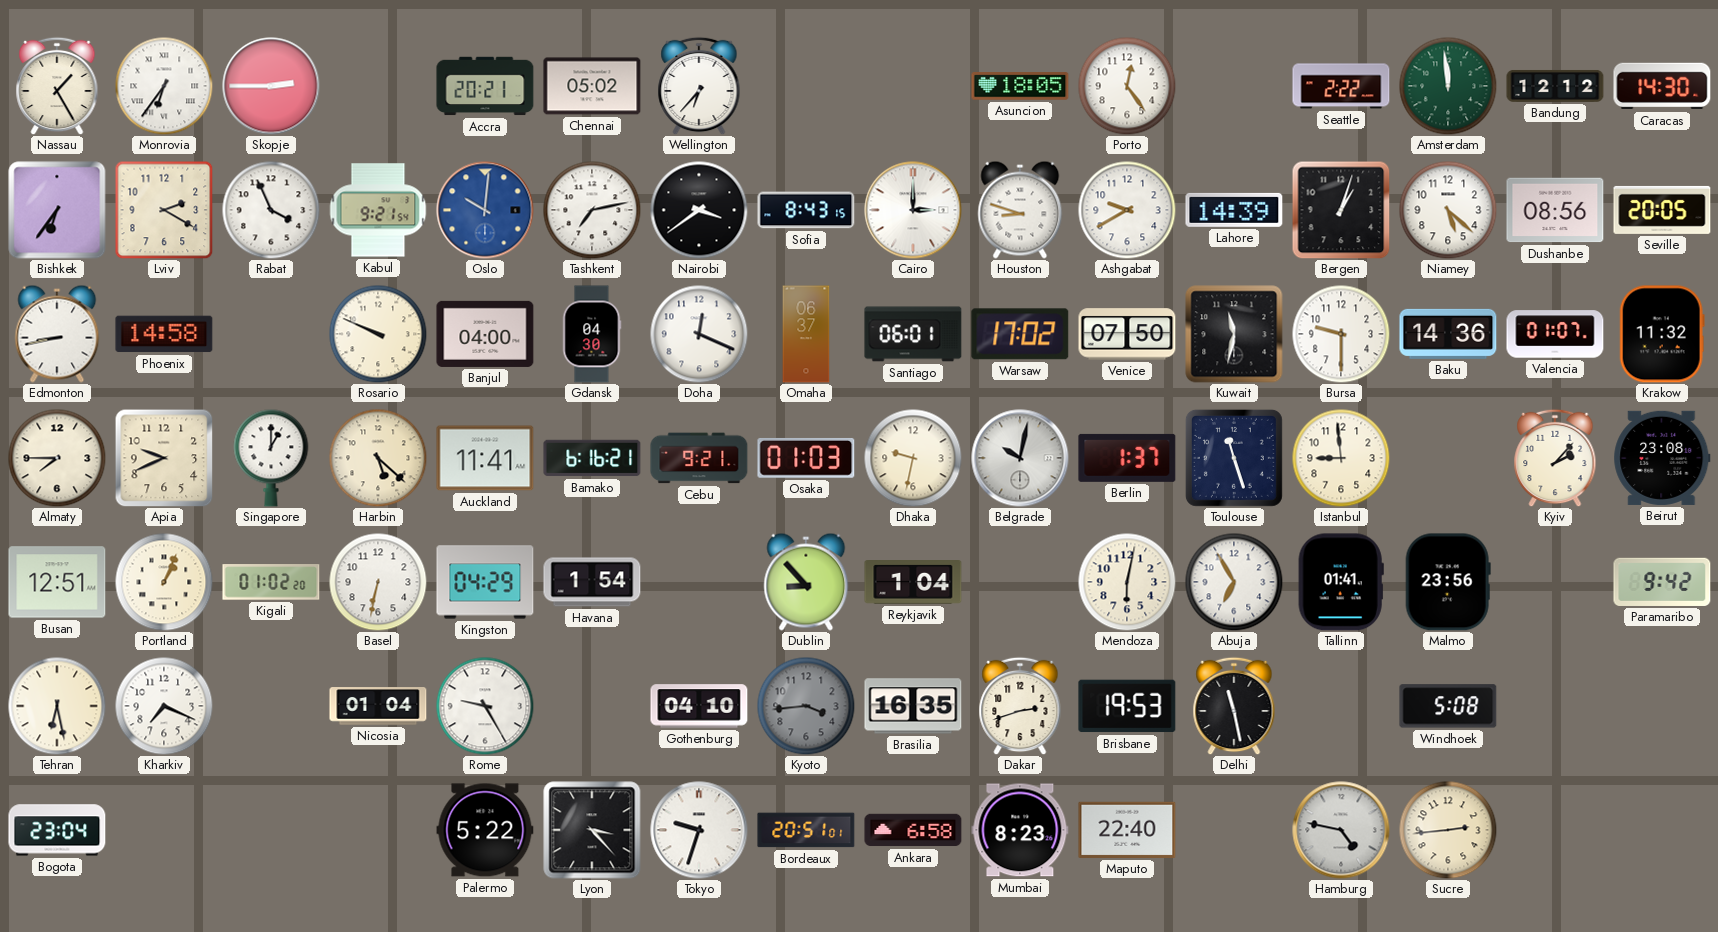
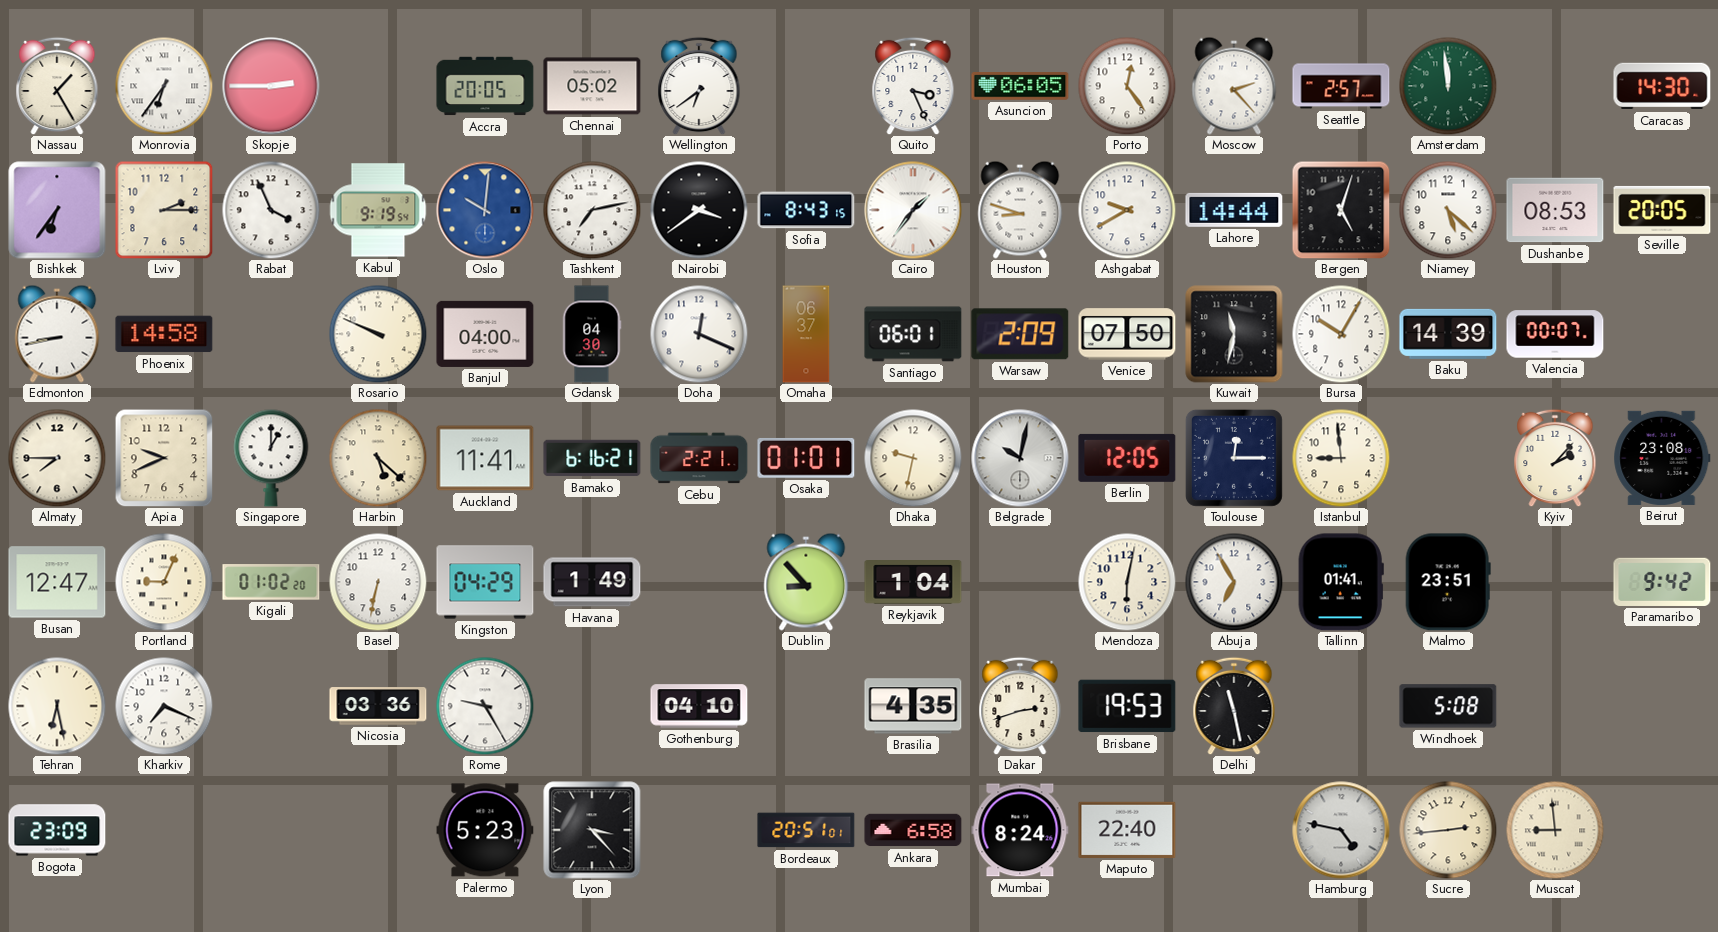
Accra: 20:21 -> 20:05 (485, 86)
Wellington: 6:37 -> 6:39 (699, 86)
Quito: none -> 3:26 (913, 86)
Asuncion: 18:05 -> 06:05 (1020, 86)
Moscow: none -> 2:23 (1234, 86)
Seattle: 2:22 -> 2:57 (1341, 86)
Bandung: 12:12 -> none (1555, 86)
Lviv: 2:20 -> 2:15 (164, 210)
Kabul: 9:21 -> 9:19 (378, 210)
Cairo: 3:00 -> 1:36 (913, 210)
Lahore: 14:39 -> 14:44 (1234, 210)
Bergen: 1:03 -> 5:03 (1341, 210)
Dushanbe: 08:56 -> 08:53 (1555, 210)
Warsaw: 17:02 -> 2:09 (1020, 334)
Bursa: 9:30 -> 10:05 (1341, 334)
Baku: 14:36 -> 14:39 (1448, 334)
Valencia: 01:07 -> 00:07 (1555, 334)
Krakow: 11:32 -> none (1662, 334)
Cebu: 9:21 -> 2:21 (699, 458)
Osaka: 01:03 -> 01:01 (806, 458)
Berlin: 1:37 -> 12:05 (1127, 458)
Toulouse: 11:27 -> 12:15 (1234, 458)
Busan: 12:51 -> 12:47 (57, 582)
Portland: 1:04 -> 9:04 (164, 582)
Havana: 1:54 -> 1:49 (592, 582)
Malmo: 23:56 -> 23:51 (1448, 582)
Nicosia: 01:04 -> 03:36 (378, 706)
Kyoto: 3:44 -> none (806, 706)
Brasilia: 16:35 -> 4:35 (913, 706)
Bogota: 23:04 -> 23:09 (57, 830)
Palermo: 5:22 -> 5:23 (485, 830)
Tokyo: 9:33 -> none (699, 830)
Mumbai: 8:23 -> 8:24 (1020, 830)
Muscat: none -> 8:59 (1555, 830)
